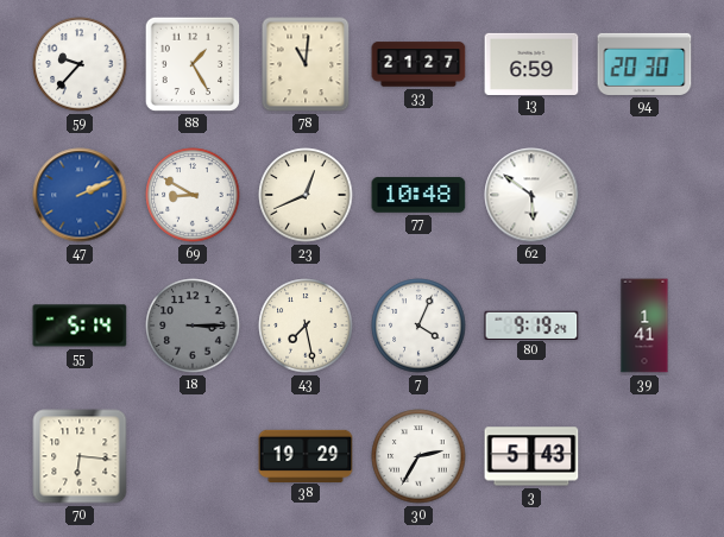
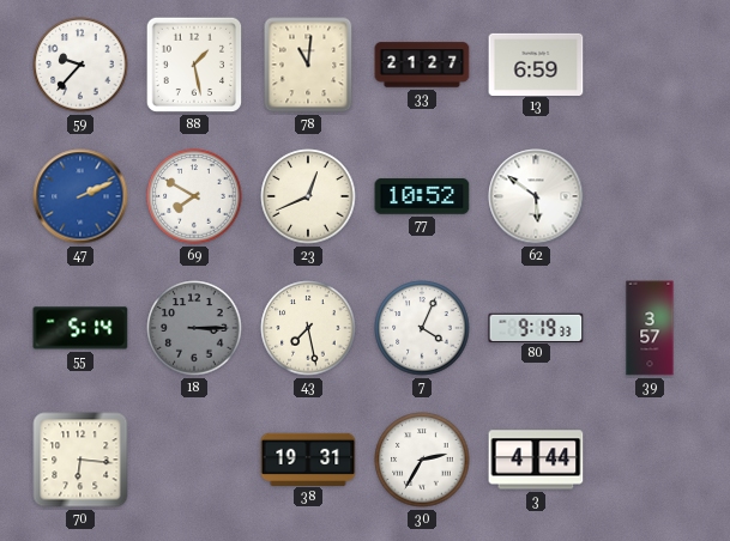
88: 1:25 -> 1:28 (194, 65)
94: 20:30 -> none (644, 64)
69: 8:50 -> 7:50 (194, 196)
77: 10:48 -> 10:52 (422, 196)
80: 9:19:24 -> 9:19:33 (536, 327)
39: 1:41 -> 3:57 (650, 328)
38: 19:29 -> 19:31 (308, 458)
3: 5:43 -> 4:44 (536, 460)
